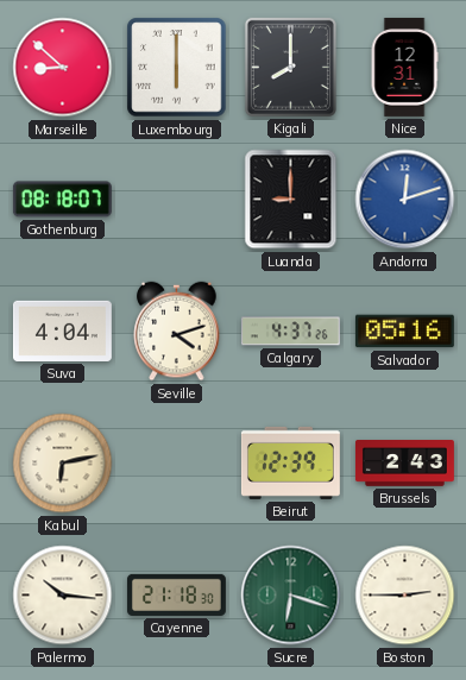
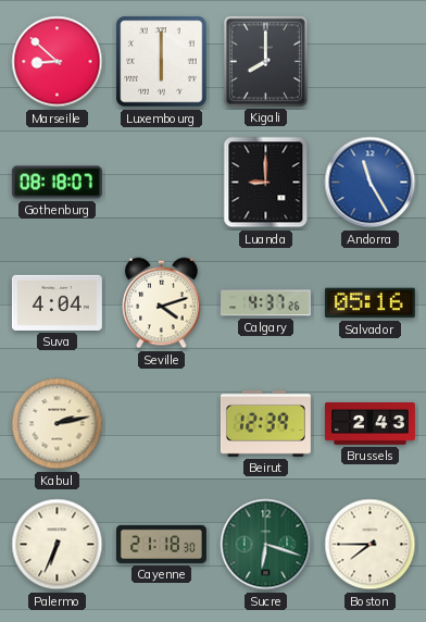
Nice: 12:31 -> none (404, 67)
Andorra: 12:12 -> 11:25 (371, 183)
Kabul: 6:13 -> 2:13 (58, 424)
Palermo: 10:16 -> 6:34 (58, 545)
Boston: 2:45 -> 7:45 (371, 545)
